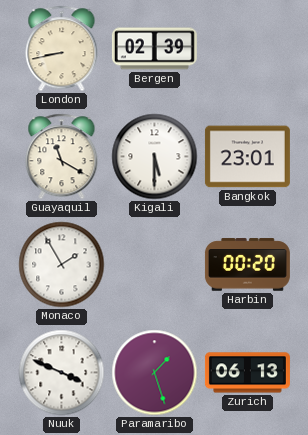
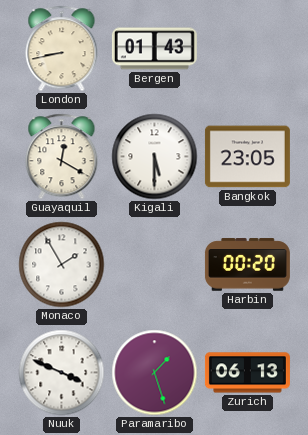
Bergen: 02:39 -> 01:43 (154, 49)
Guayaquil: 11:20 -> 12:20 (62, 157)
Bangkok: 23:01 -> 23:05 (247, 157)
